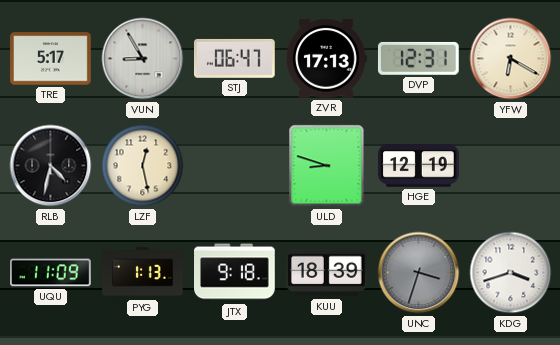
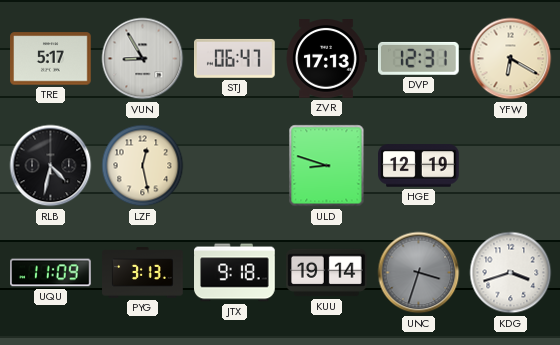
PYG: 1:13 -> 3:13 (143, 273)
KUU: 18:39 -> 19:14 (327, 273)
